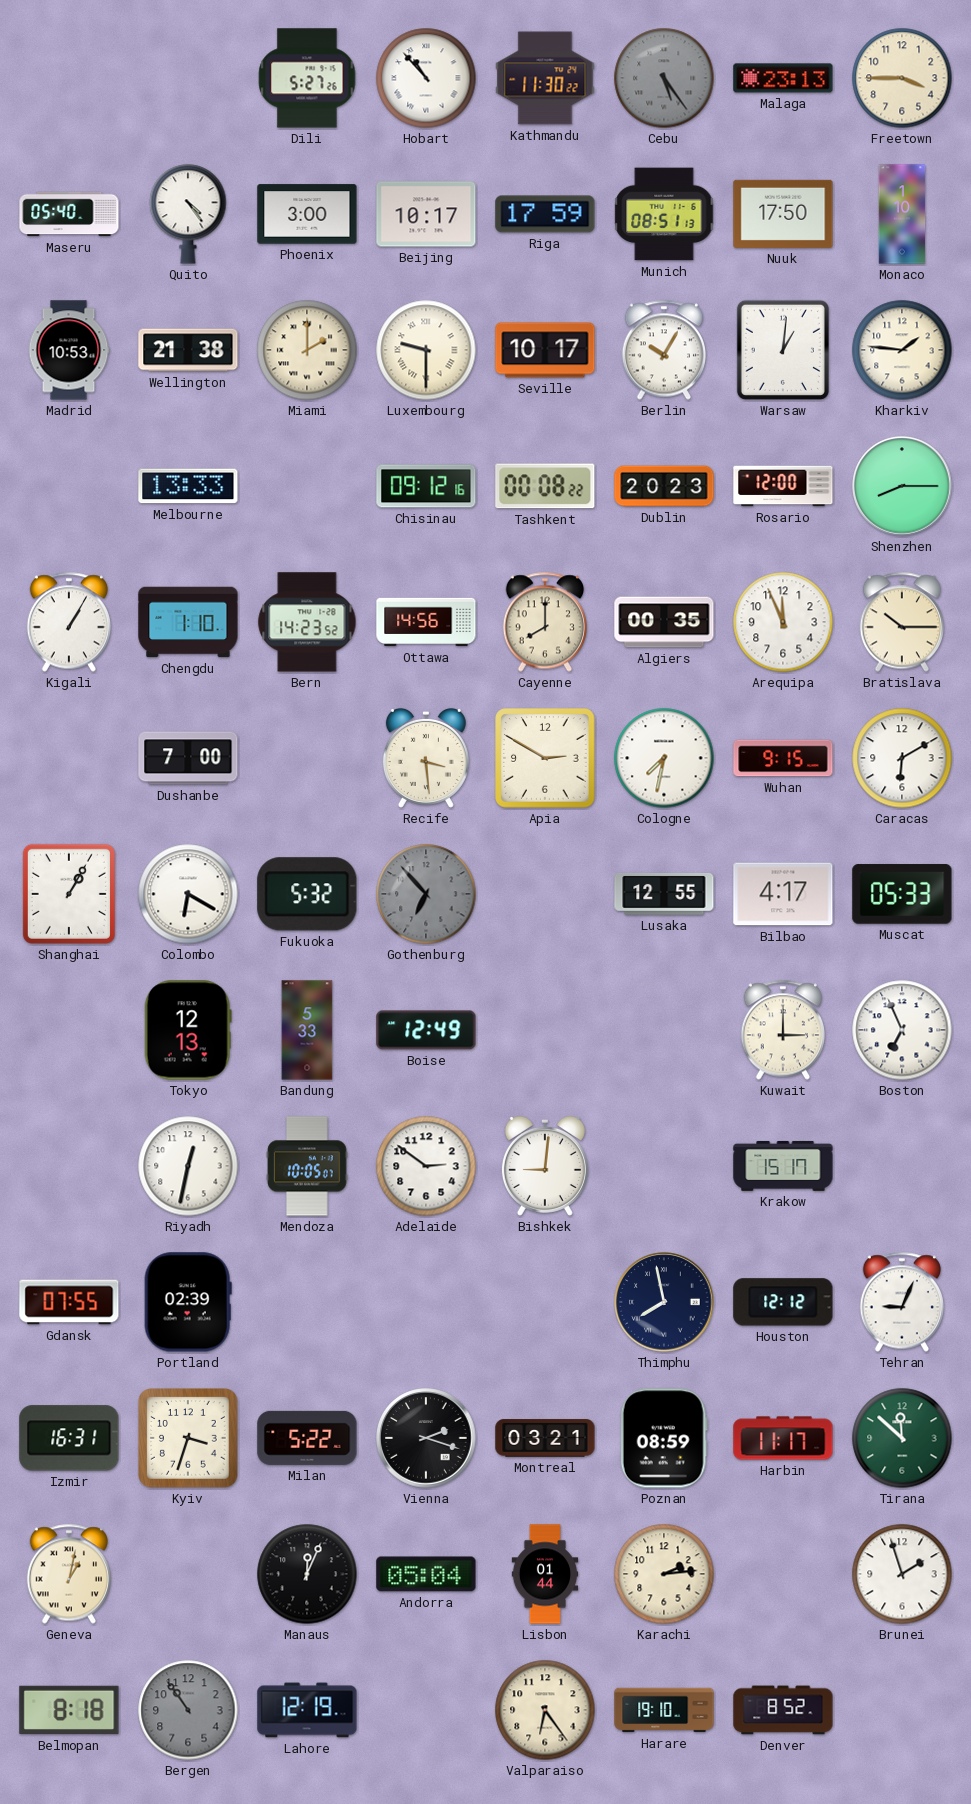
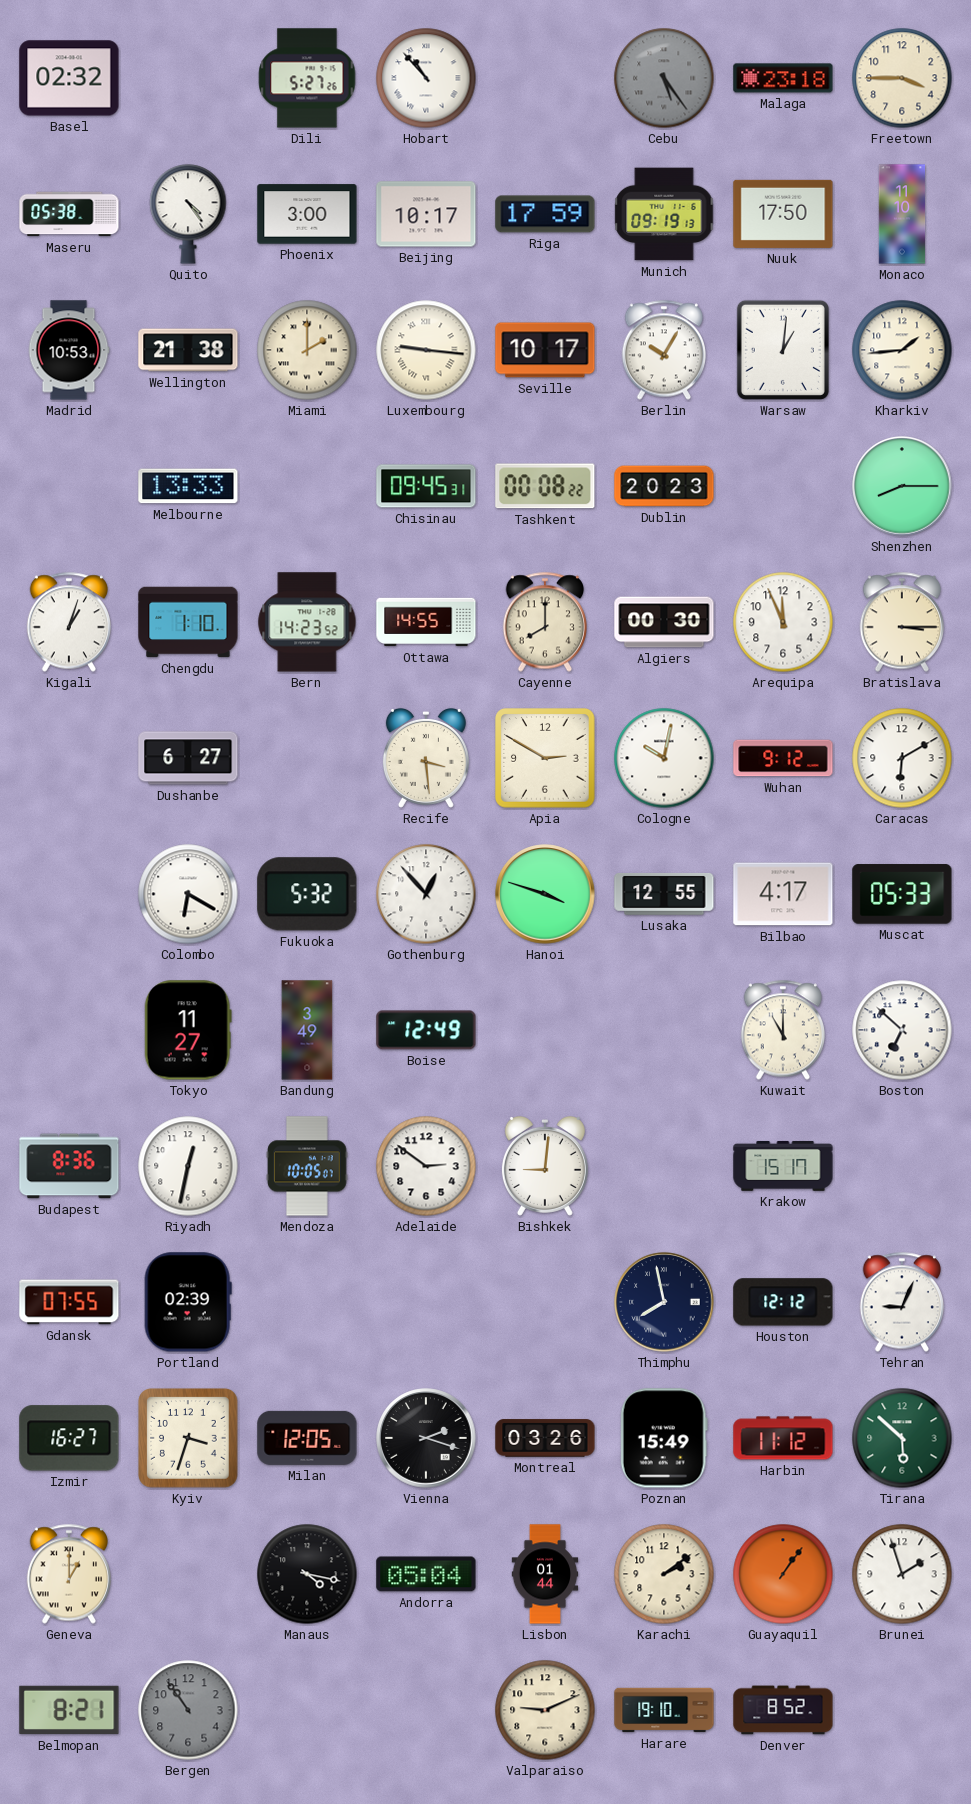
Basel: none -> 02:32 (69, 78)
Kathmandu: 11:30 -> none (545, 78)
Malaga: 23:13 -> 23:18 (783, 78)
Maseru: 05:40 -> 05:38 (69, 214)
Munich: 08:51 -> 09:19 (664, 214)
Monaco: 1:10 -> 11:10 (902, 214)
Luxembourg: 9:30 -> 9:16 (426, 350)
Kharkiv: 1:46 -> 1:44 (902, 350)
Chisinau: 09:12 -> 09:45 (426, 486)
Rosario: 12:00 -> none (783, 486)
Kigali: 1:05 -> 1:03 (68, 622)
Ottawa: 14:56 -> 14:55 (426, 622)
Algiers: 00:35 -> 00:30 (664, 622)
Bratislava: 10:15 -> 3:15 (901, 622)
Dushanbe: 7:00 -> 6:27 (188, 758)
Cologne: 7:32 -> 10:02 (664, 758)
Wuhan: 9:15 -> 9:12 (783, 758)
Shanghai: 1:05 -> none (69, 894)
Gothenburg: 6:53 -> 12:53 (426, 894)
Gothenburg dial: grey -> white (426, 894)
Hanoi: none -> 3:48 (545, 894)
Tokyo: 12:13 -> 11:27 (188, 1030)
Bandung: 5:33 -> 3:49 (307, 1030)
Kuwait: 3:00 -> 11:00 (782, 1030)
Boston: 6:56 -> 6:52 (902, 1030)
Budapest: none -> 8:36 (69, 1166)
Izmir: 16:31 -> 16:27 (69, 1438)
Milan: 5:22 -> 12:05 (307, 1438)
Montreal: 03:21 -> 03:26 (545, 1438)
Poznan: 08:59 -> 15:49 (664, 1438)
Harbin: 11:17 -> 11:12 (783, 1438)
Tirana: 11:52 -> 5:52 (902, 1438)
Geneva: 1:02 -> 1:00 (68, 1574)
Manaus: 12:04 -> 4:17 (307, 1574)
Karachi: 2:14 -> 2:09 (664, 1574)
Guayaquil: none -> 1:06 (783, 1574)
Belmopan: 8:18 -> 8:21 (69, 1710)
Lahore: 12:19 -> none (307, 1710)
Valparaiso: 6:24 -> 9:11 (545, 1710)
